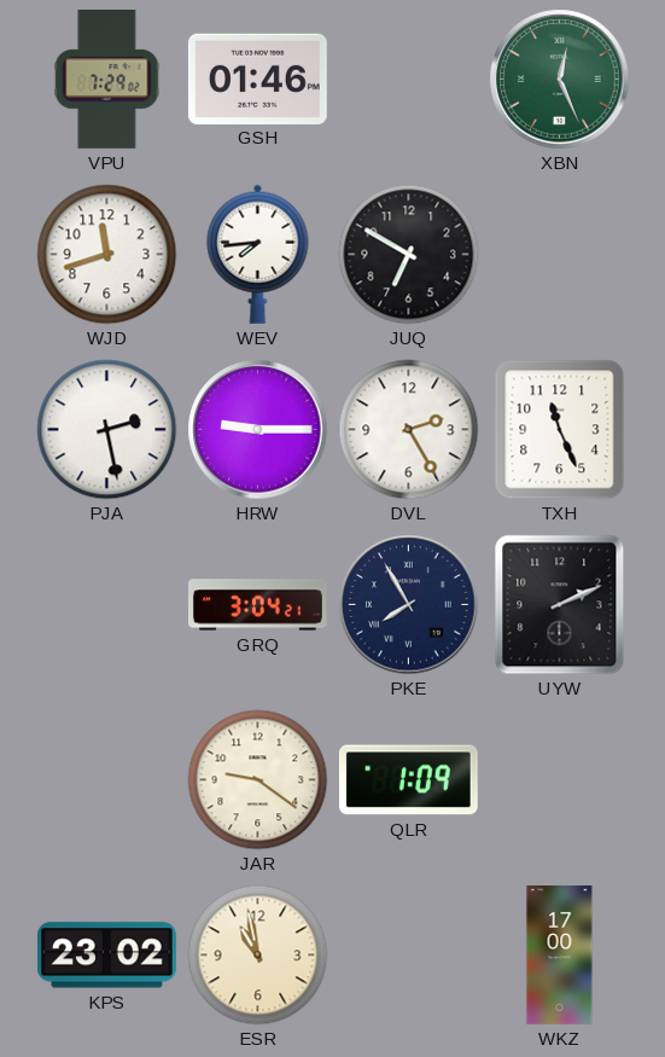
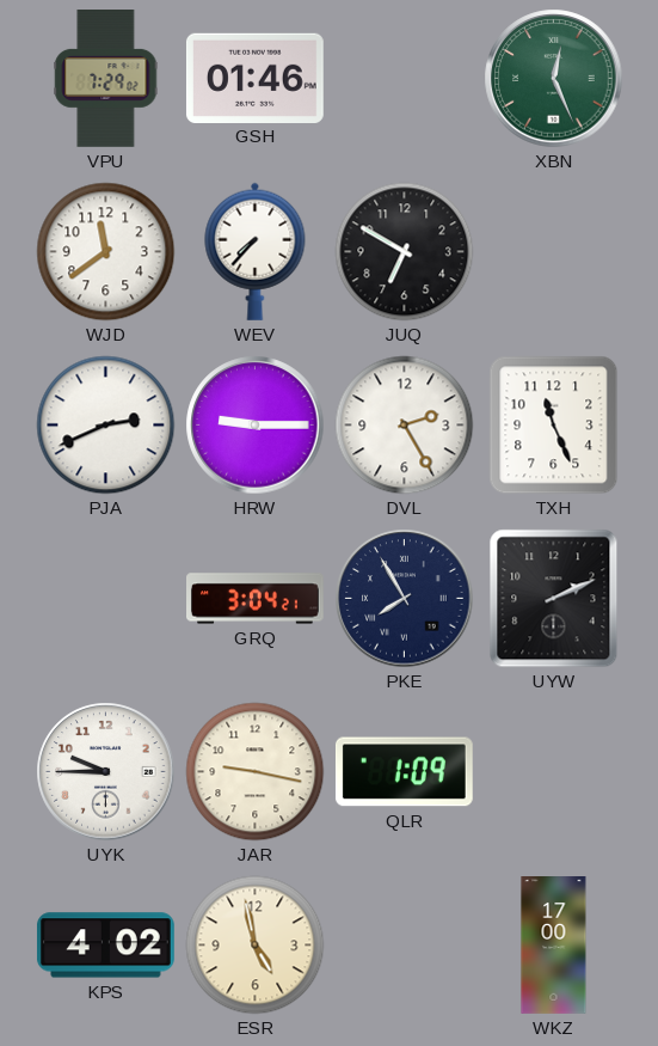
WJD: 11:42 -> 11:39 (106, 252)
WEV: 7:44 -> 7:37 (256, 251)
PJA: 2:28 -> 2:41 (106, 426)
UYK: none -> 9:45 (106, 772)
JAR: 9:21 -> 9:17 (256, 772)
KPS: 23:02 -> 4:02 (105, 946)
ESR: 10:58 -> 4:58 (256, 946)
